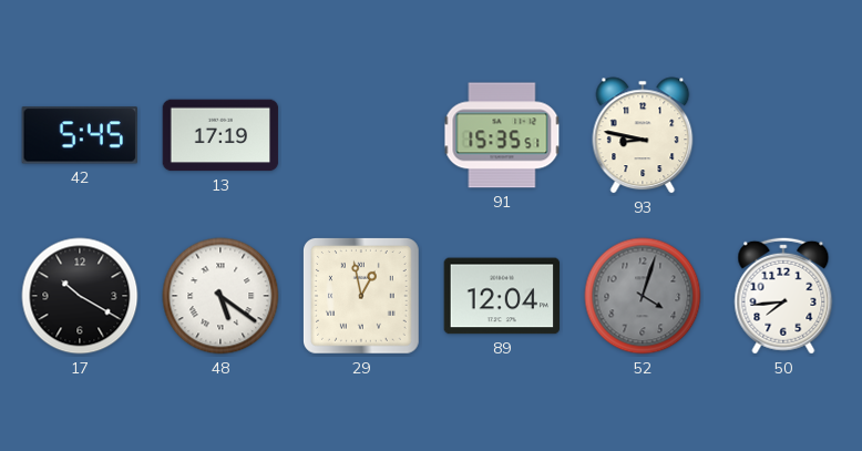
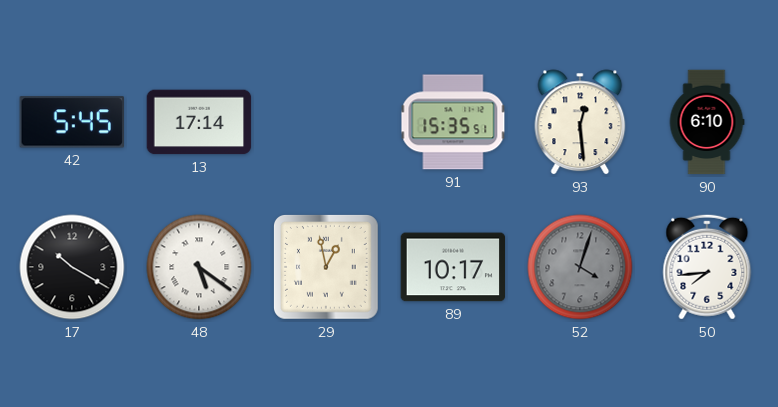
13: 17:19 -> 17:14 (199, 122)
93: 8:47 -> 12:29 (580, 122)
90: none -> 6:10 (707, 122)
89: 12:04 -> 10:17 (453, 267)
